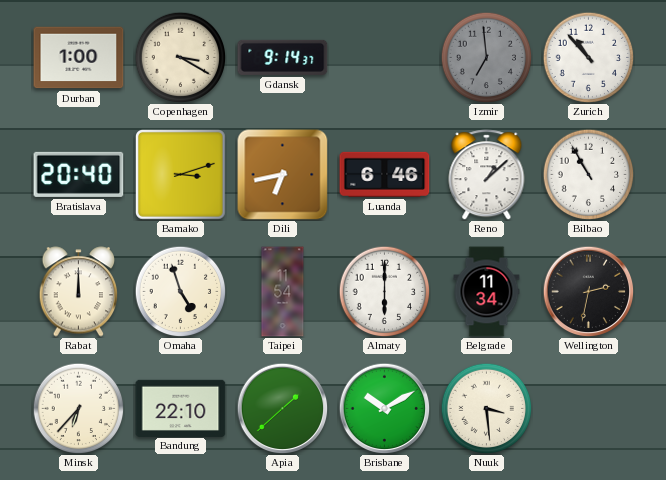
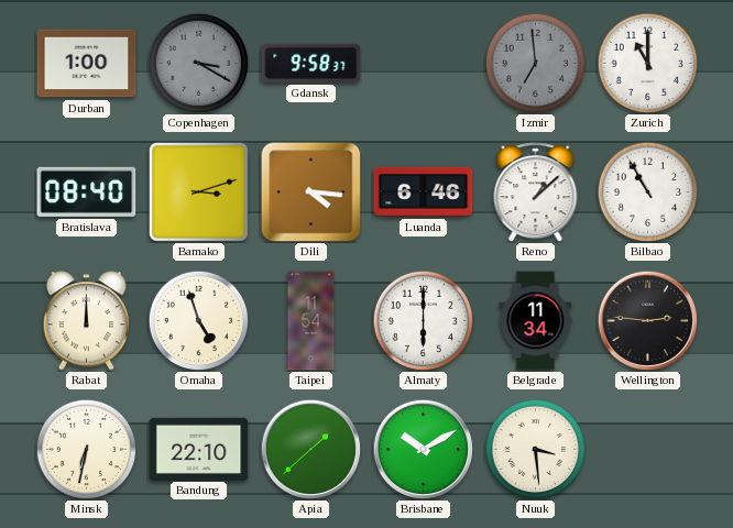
Copenhagen dial: cream -> grey (198, 63)
Gdansk: 9:14 -> 9:58 (311, 63)
Zurich: 10:53 -> 11:00 (647, 63)
Bratislava: 20:40 -> 08:40 (87, 191)
Dili: 6:43 -> 4:16 (311, 193)
Wellington: 2:32 -> 2:46 (647, 320)
Minsk: 6:37 -> 6:32 (86, 449)
